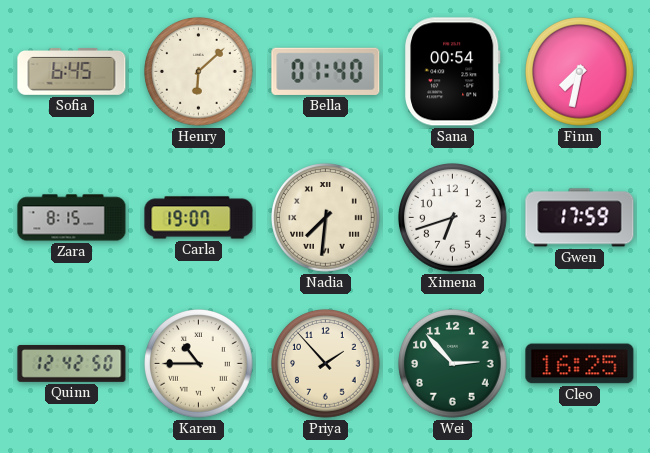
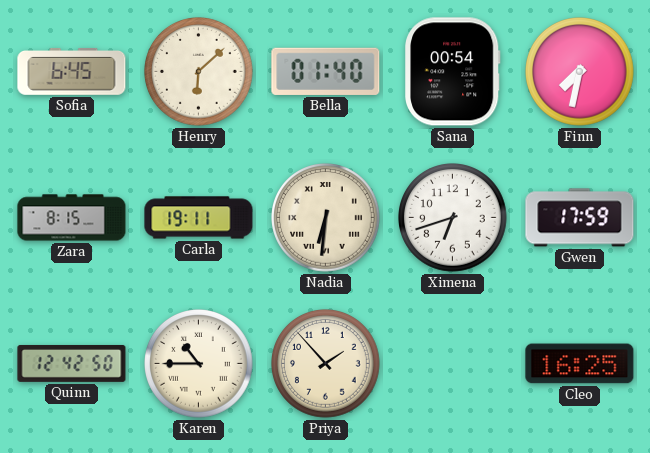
Carla: 19:07 -> 19:11 (199, 218)
Nadia: 7:31 -> 6:31 (326, 218)
Wei: 2:53 -> none (453, 364)
